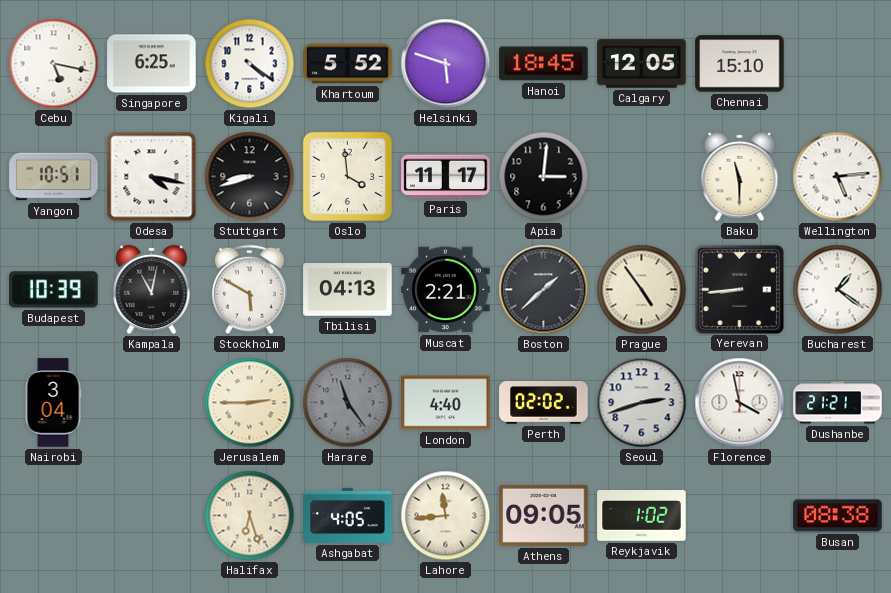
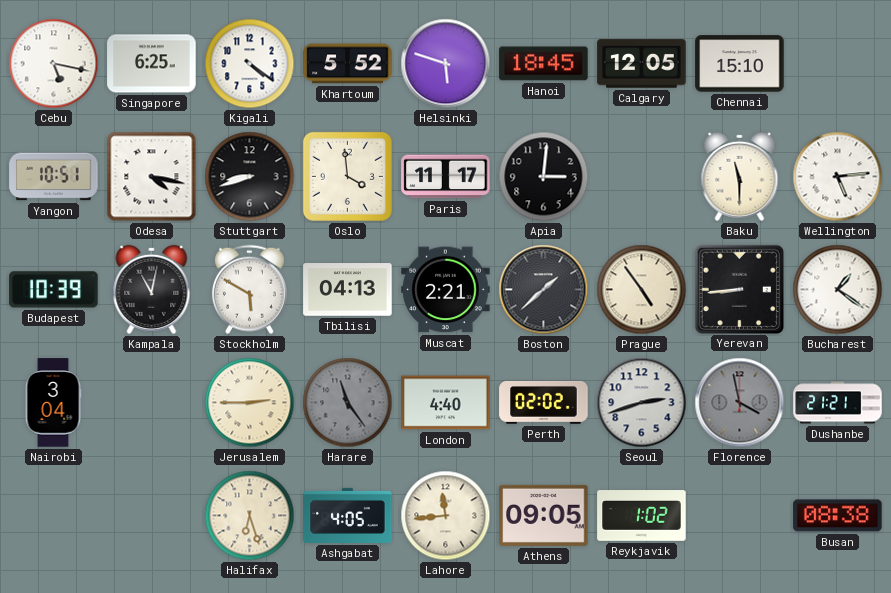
Florence dial: white -> grey (740, 403)
